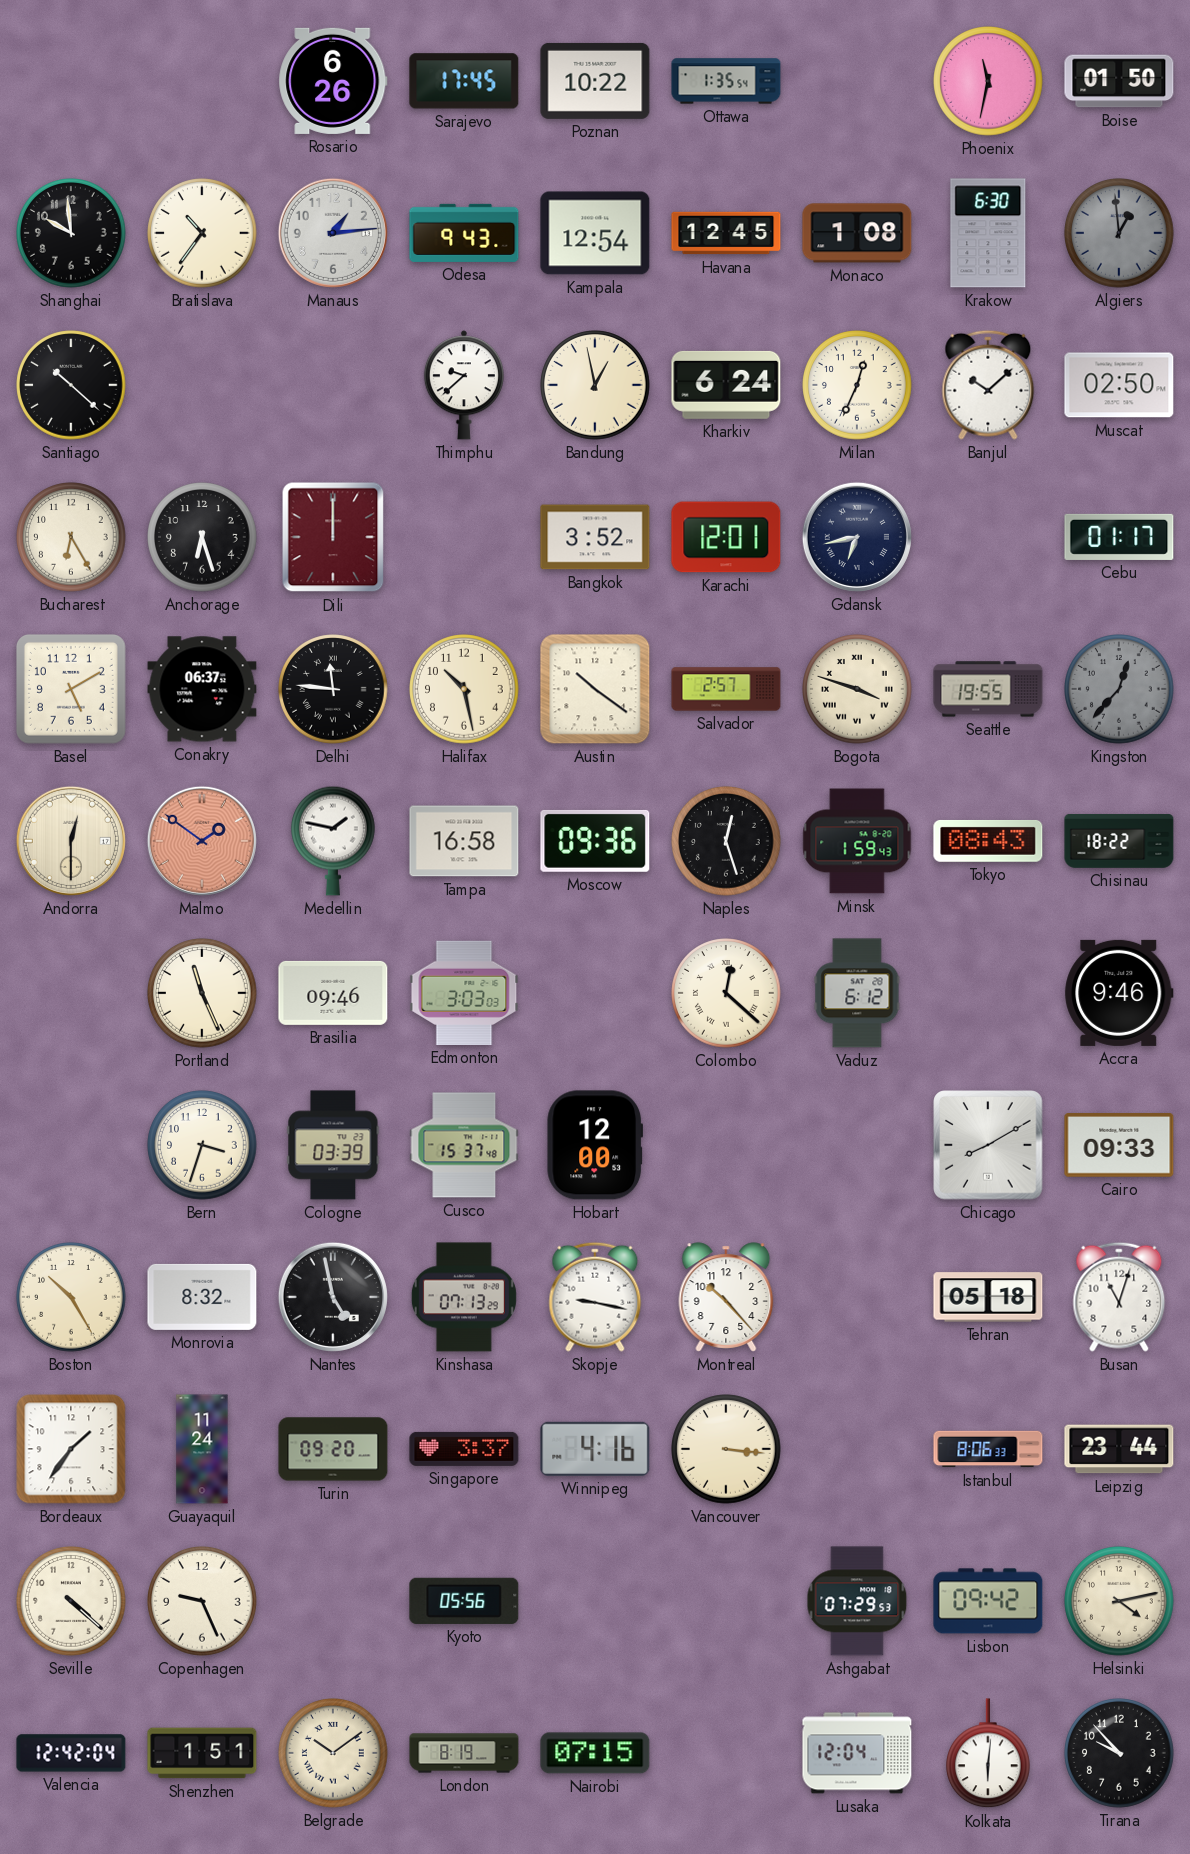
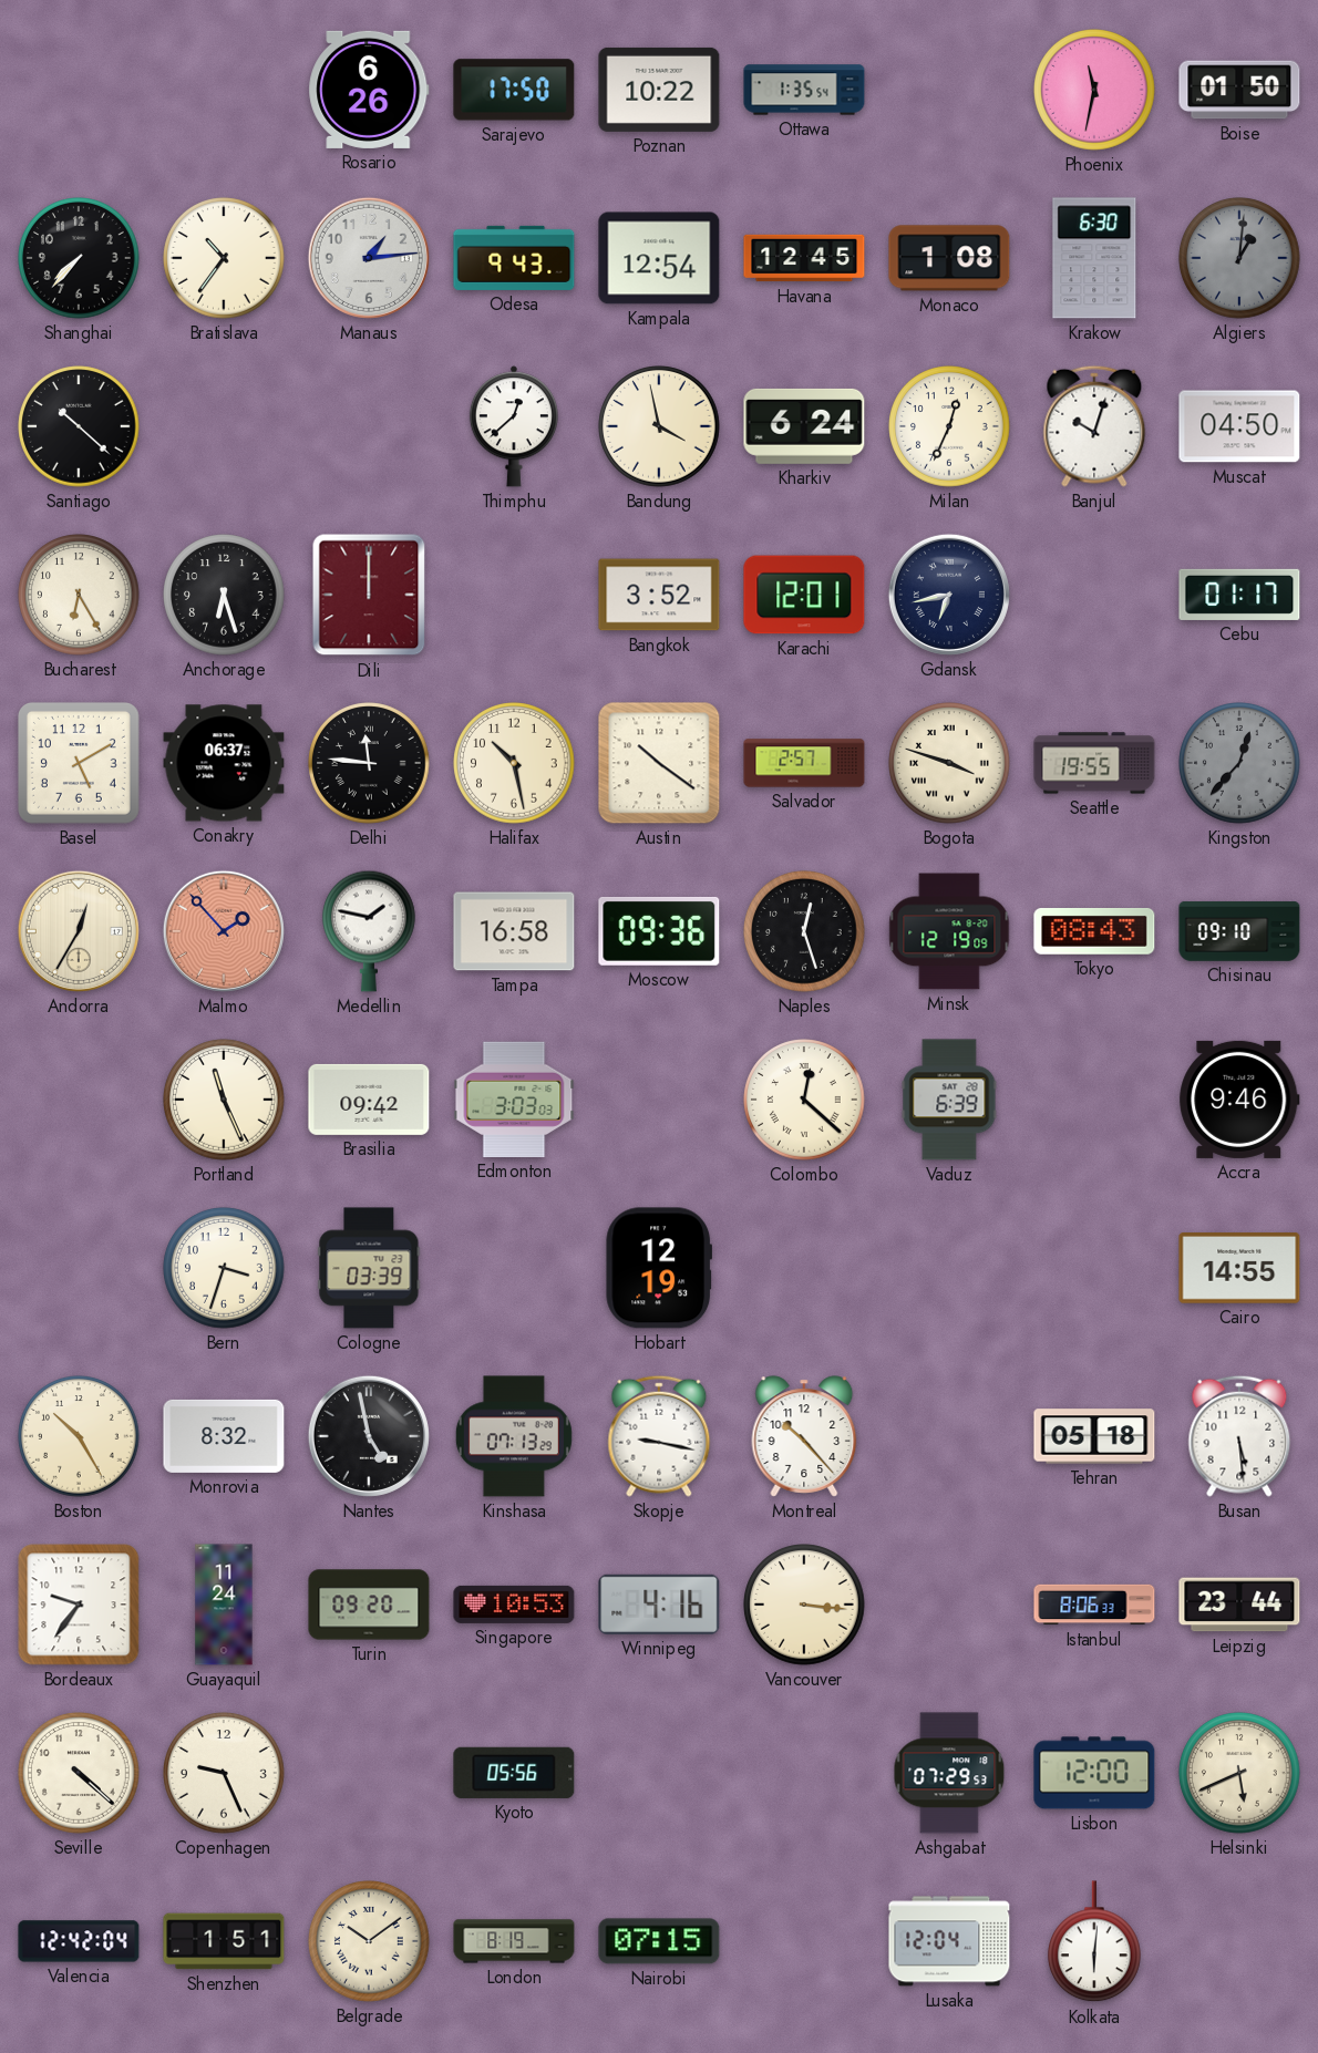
Sarajevo: 17:45 -> 17:50 (514, 90)
Shanghai: 9:59 -> 7:37 (79, 258)
Algiers: 12:59 -> 1:01 (1239, 258)
Thimphu: 9:38 -> 12:38 (514, 426)
Bandung: 12:58 -> 3:58 (659, 426)
Banjul: 10:08 -> 10:03 (1094, 426)
Muscat: 02:50 -> 04:50 (1239, 426)
Andorra: 12:30 -> 12:35 (79, 931)
Malmo: 1:51 -> 1:53 (224, 931)
Minsk: 1:59 -> 12:19 (949, 931)
Chisinau: 18:22 -> 09:10 (1239, 931)
Brasilia: 09:46 -> 09:42 (369, 1100)
Vaduz: 6:12 -> 6:39 (949, 1100)
Cusco: 15:37 -> none (464, 1145)
Hobart: 12:00 -> 12:19 (658, 1268)
Chicago: 8:10 -> none (988, 1145)
Cairo: 09:33 -> 14:55 (1239, 1269)
Busan: 11:03 -> 5:29 (1239, 1436)
Bordeaux: 1:36 -> 9:36 (79, 1605)
Singapore: 3:37 -> 10:53 (514, 1605)
Lisbon: 09:42 -> 12:00 (1094, 1773)
Helsinki: 4:13 -> 5:41 (1239, 1773)
Tirana: 9:53 -> none (1119, 1753)
